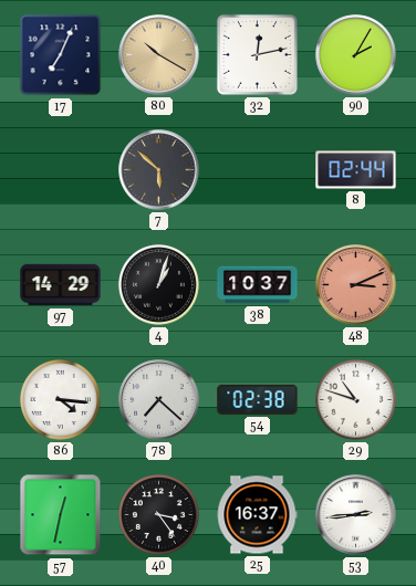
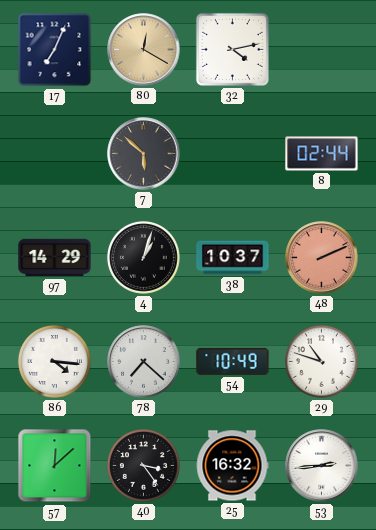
80: 10:20 -> 12:20 (144, 50)
32: 12:13 -> 4:13 (232, 49)
90: 2:05 -> none (356, 55)
48: 3:11 -> 2:11 (322, 258)
54: 02:38 -> 10:49 (233, 361)
57: 12:32 -> 12:08 (55, 466)
25: 16:37 -> 16:32 (232, 466)
